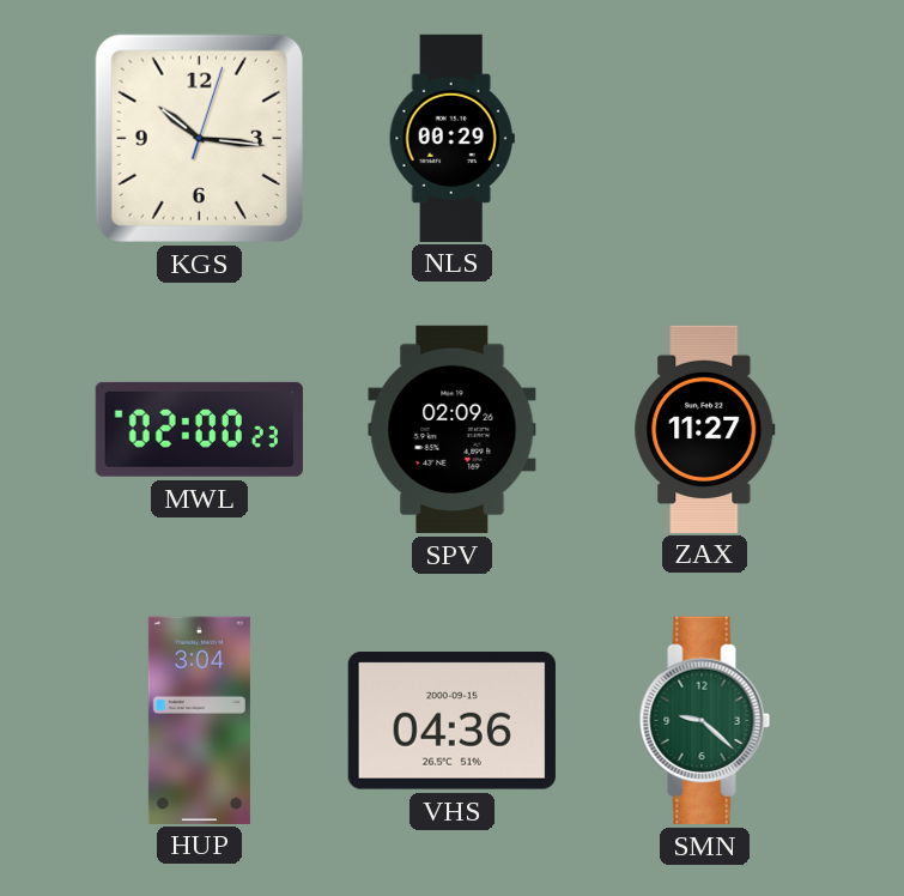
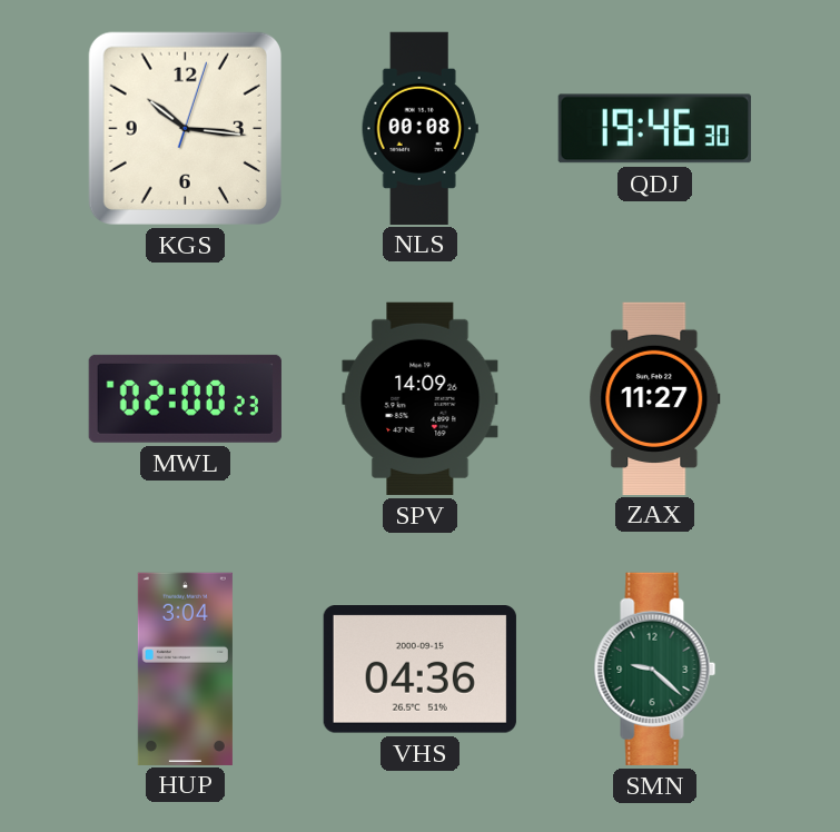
NLS: 00:29 -> 00:08 (419, 128)
QDJ: none -> 19:46 (654, 129)
SPV: 02:09 -> 14:09 (421, 398)
